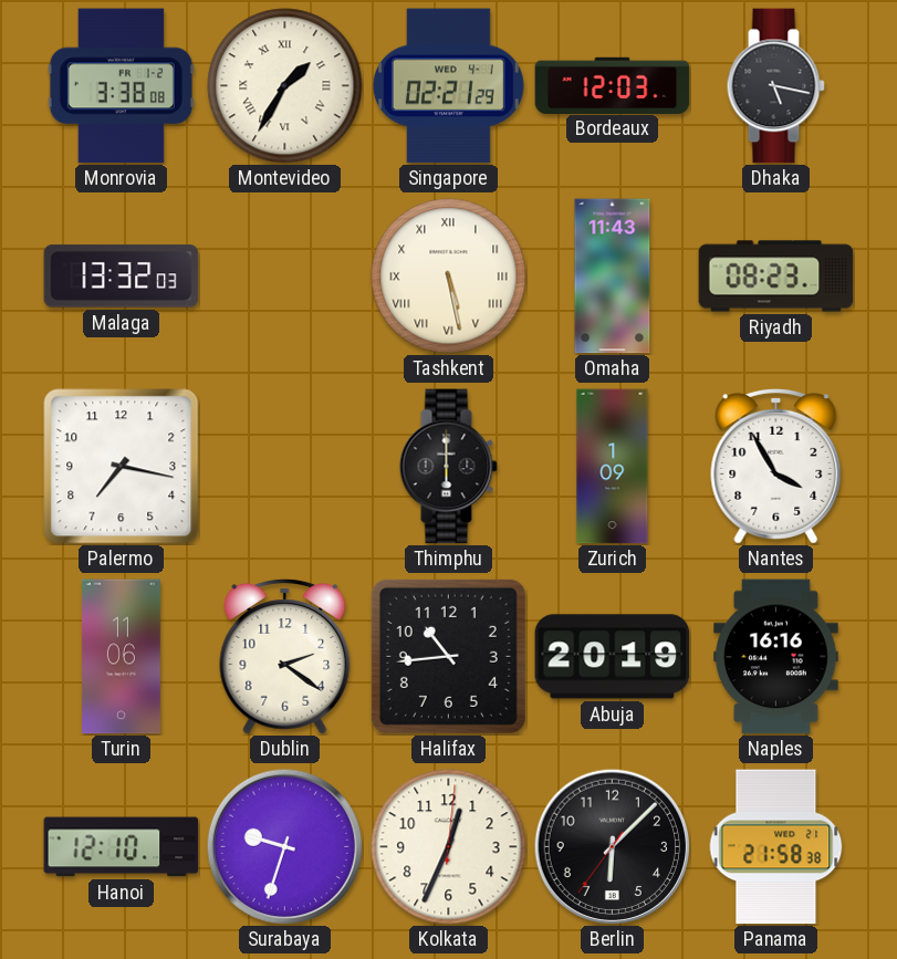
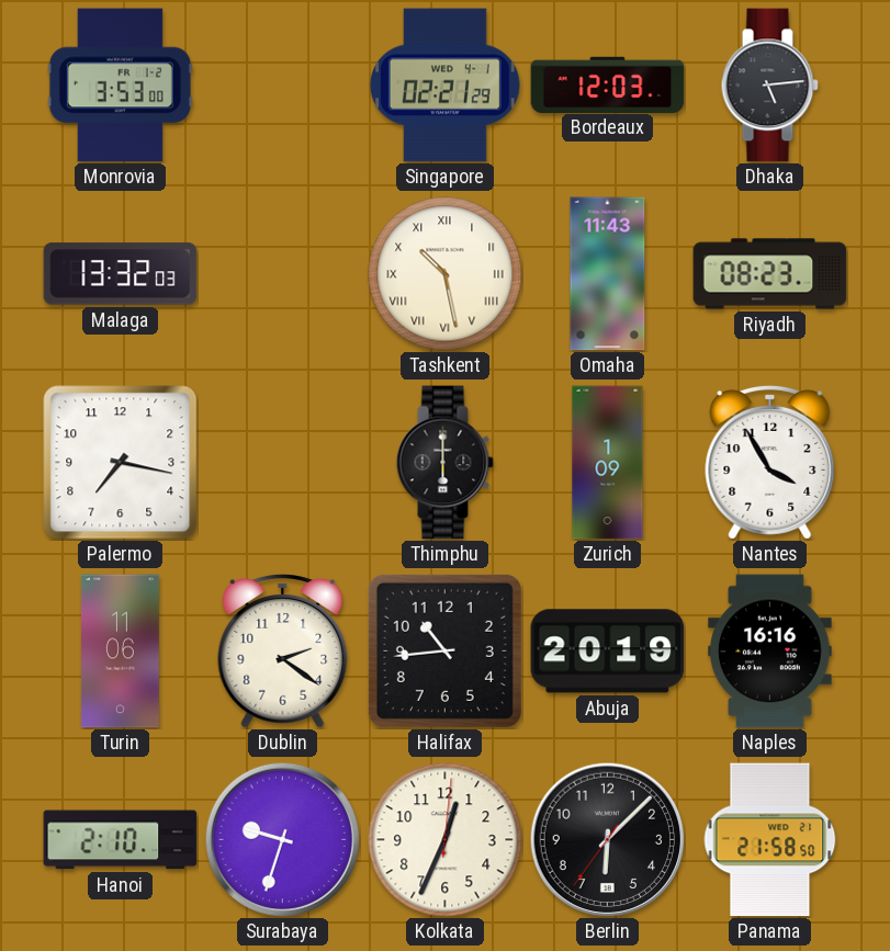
Monrovia: 3:38 -> 3:53 (120, 86)
Montevideo: 1:35 -> none (285, 86)
Dhaka: 5:17 -> 5:14 (769, 86)
Tashkent: 5:28 -> 10:28 (446, 274)
Hanoi: 12:10 -> 2:10 (121, 840)
Panama: 21:58:38 -> 21:58:50 (770, 840)
